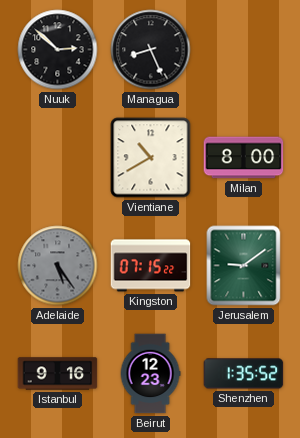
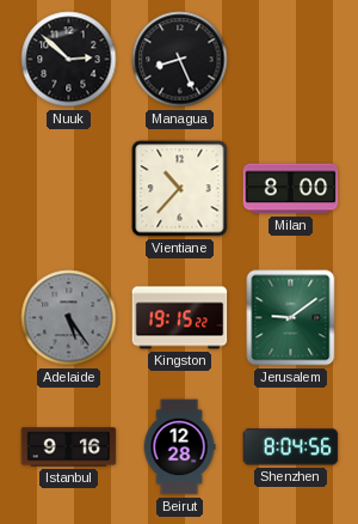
Vientiane: 10:40 -> 10:37 (180, 189)
Kingston: 07:15 -> 19:15 (180, 318)
Beirut: 12:23 -> 12:28 (179, 447)
Shenzhen: 1:35 -> 8:04 (291, 447)
